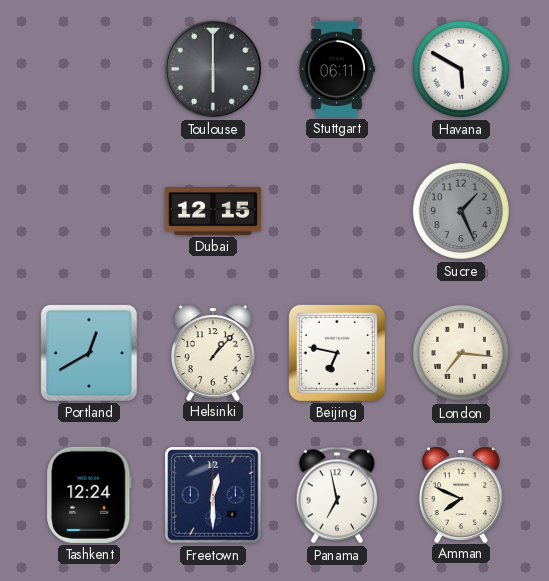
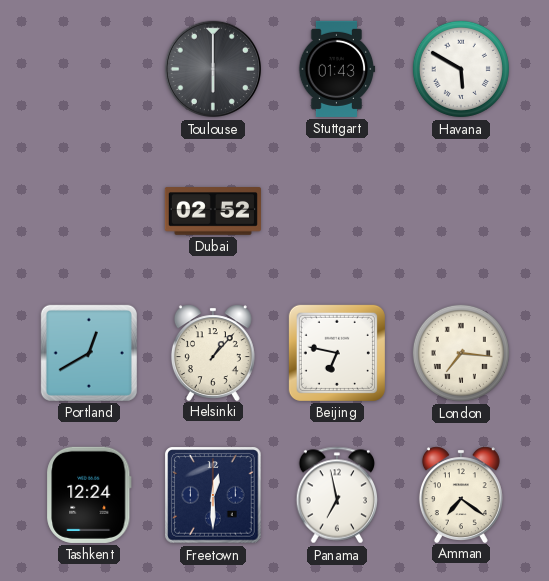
Stuttgart: 06:11 -> 01:43 (337, 69)
Dubai: 12:15 -> 02:52 (213, 211)
Sucre: 1:26 -> none (461, 211)
Amman: 7:49 -> 7:21 (461, 494)
